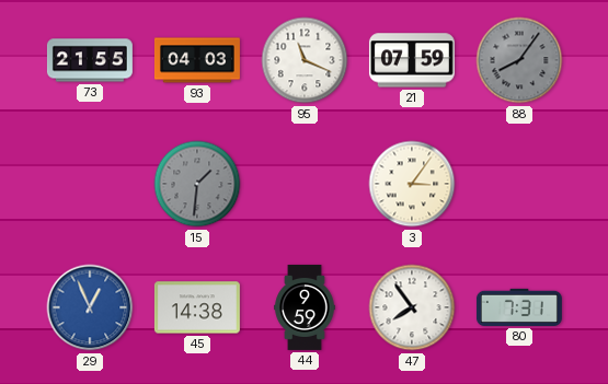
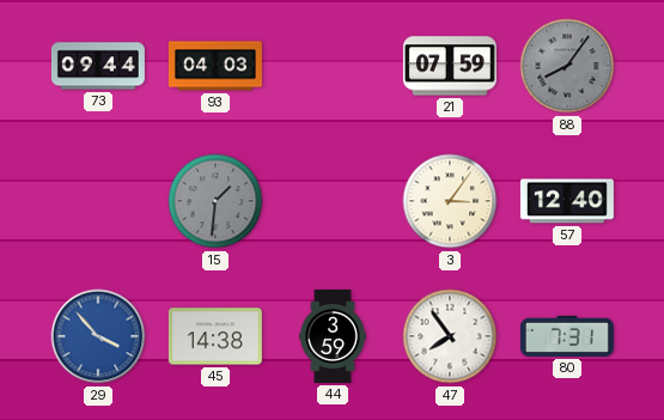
73: 21:55 -> 09:44 (98, 66)
95: 11:19 -> none (305, 60)
57: none -> 12:40 (567, 201)
29: 12:56 -> 3:53 (98, 336)
44: 9:59 -> 3:59 (333, 336)
